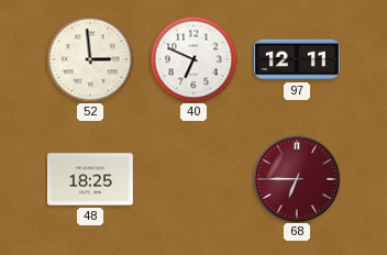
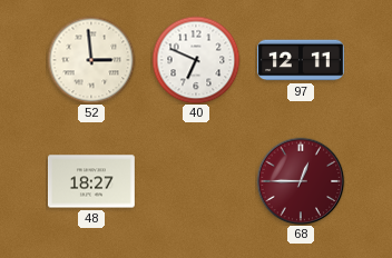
48: 18:25 -> 18:27 (91, 181)
68: 6:45 -> 12:45 (301, 181)
